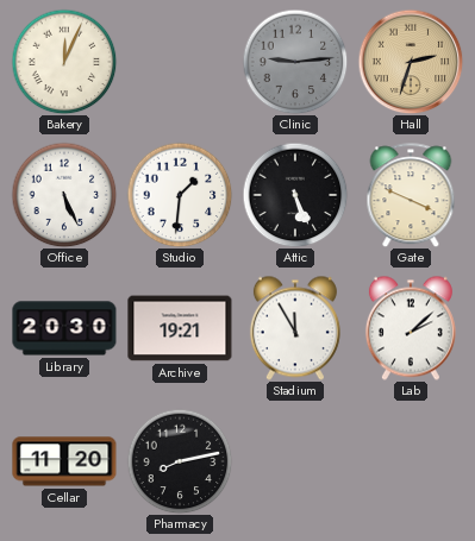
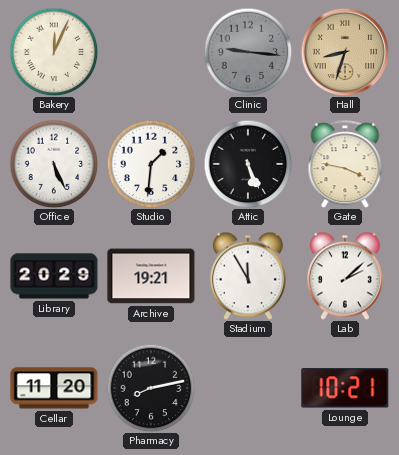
Clinic: 9:14 -> 9:16 (248, 52)
Hall: 2:33 -> 8:33 (345, 52)
Gate: 3:49 -> 3:47 (345, 164)
Library: 20:30 -> 20:29 (54, 276)
Lounge: none -> 10:21 (345, 388)
